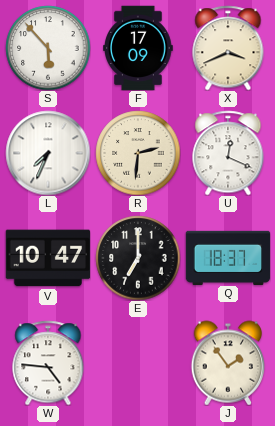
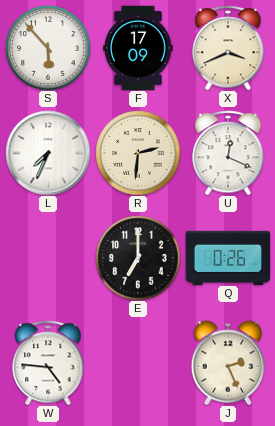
V: 10:47 -> none (48, 258)
Q: 18:37 -> 0:26 (228, 257)
J: 1:54 -> 2:26 (228, 363)
